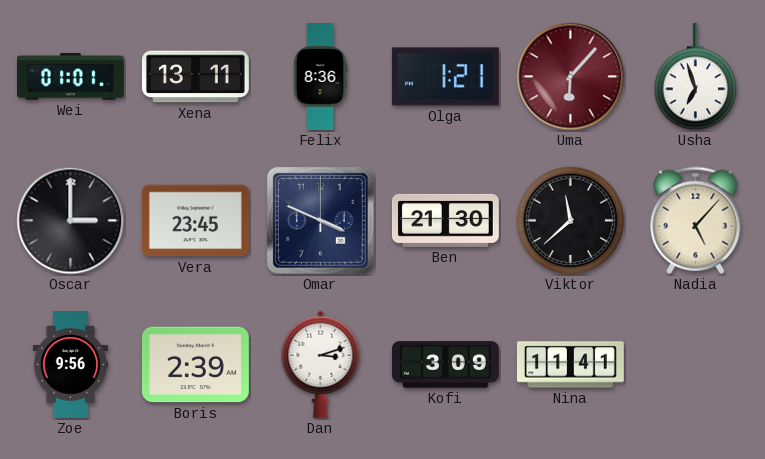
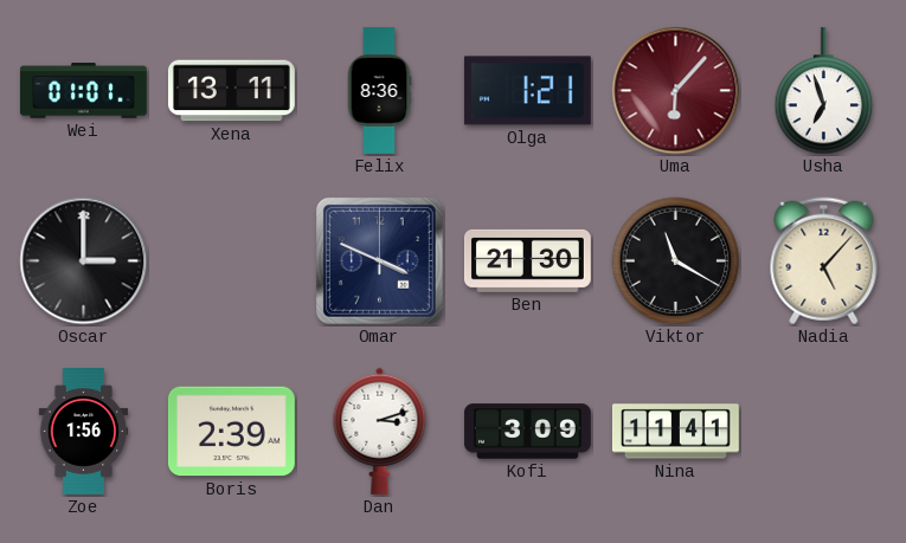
Vera: 23:45 -> none (195, 221)
Viktor: 11:38 -> 11:20 (676, 261)
Zoe: 9:56 -> 1:56 (84, 432)
